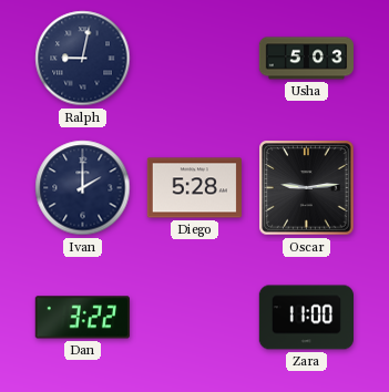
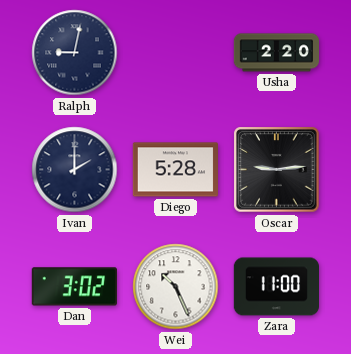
Usha: 5:03 -> 2:20 (276, 53)
Dan: 3:22 -> 3:02 (74, 287)
Wei: none -> 10:26 (176, 287)
